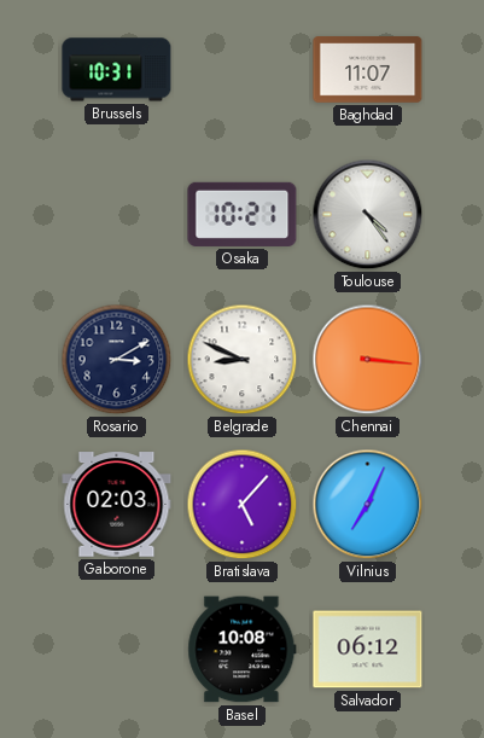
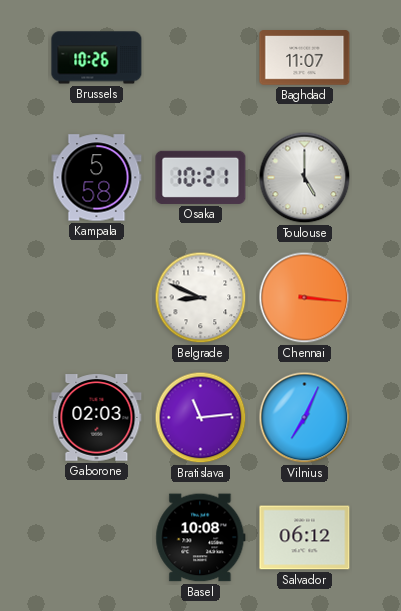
Brussels: 10:31 -> 10:26 (97, 58)
Kampala: none -> 5:58 (97, 178)
Toulouse: 4:24 -> 5:00 (305, 178)
Rosario: 3:10 -> none (117, 360)
Bratislava: 5:07 -> 11:14 (201, 418)
